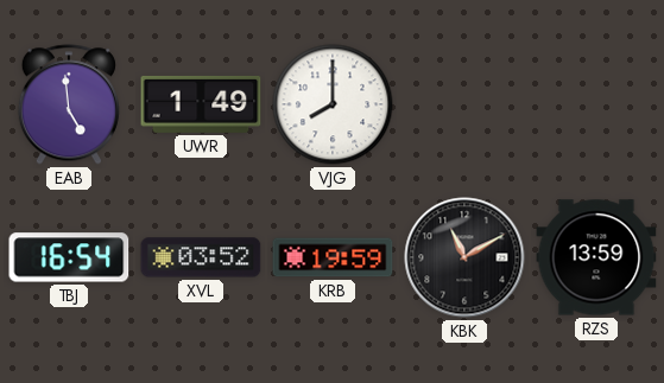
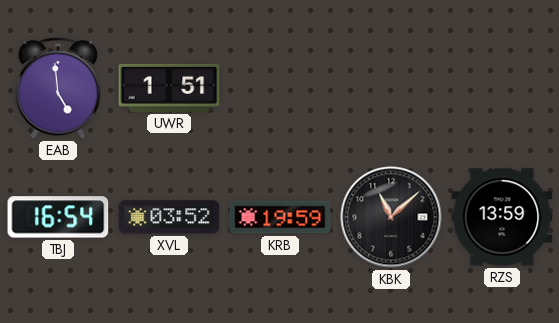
UWR: 1:49 -> 1:51 (169, 88)
VJG: 8:00 -> none (333, 104)
KBK: 11:10 -> 11:08 (391, 217)
